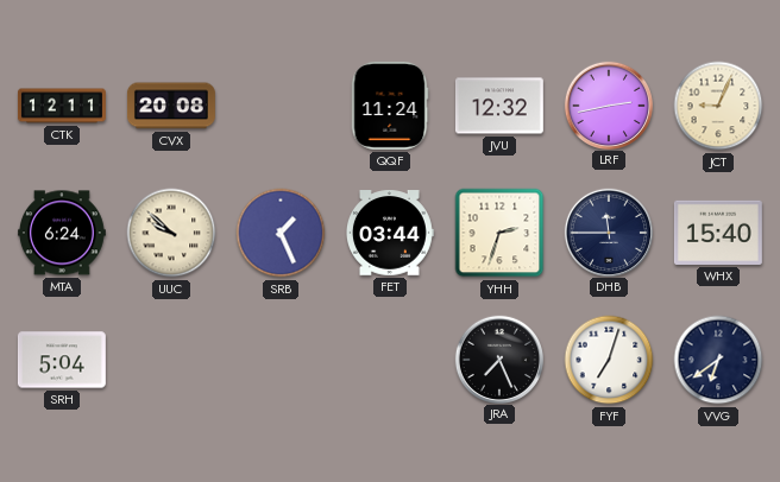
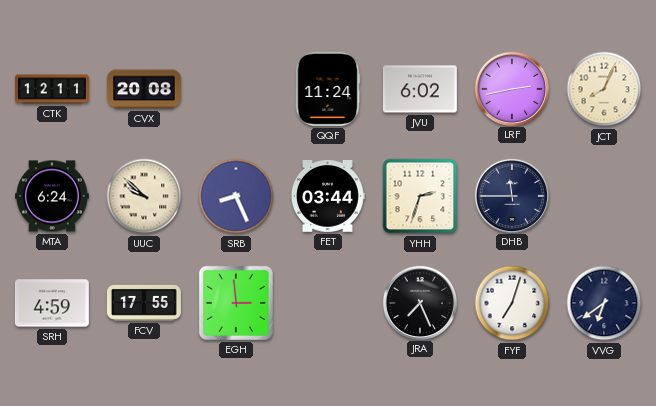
JVU: 12:32 -> 6:02 (420, 89)
JCT: 9:04 -> 8:04 (604, 89)
SRB: 1:26 -> 8:26 (236, 196)
WHX: 15:40 -> none (718, 233)
SRH: 5:04 -> 4:59 (52, 303)
FCV: none -> 17:55 (144, 303)
EGH: none -> 2:59 (236, 303)
